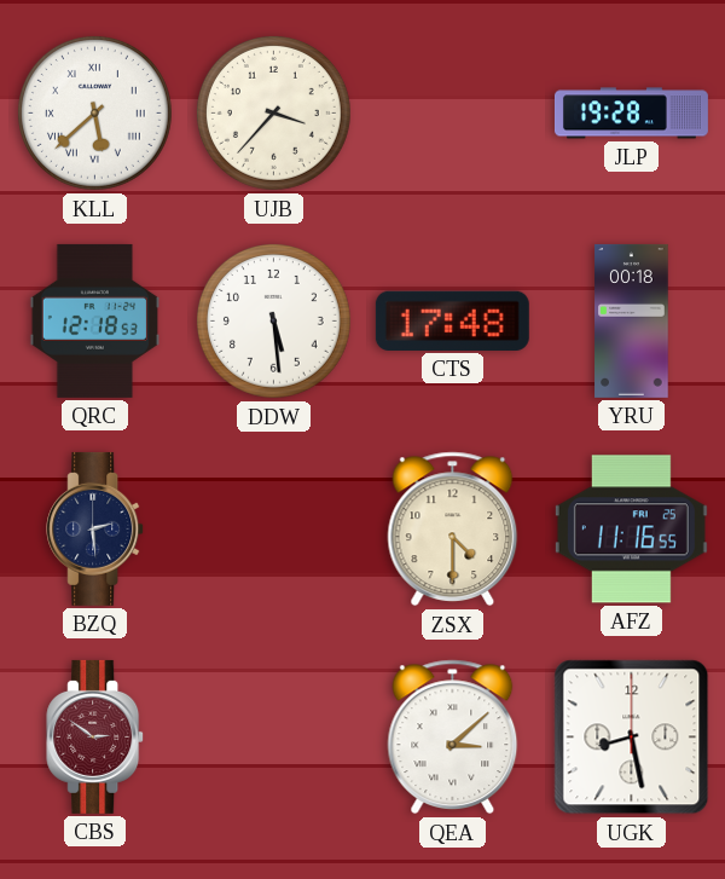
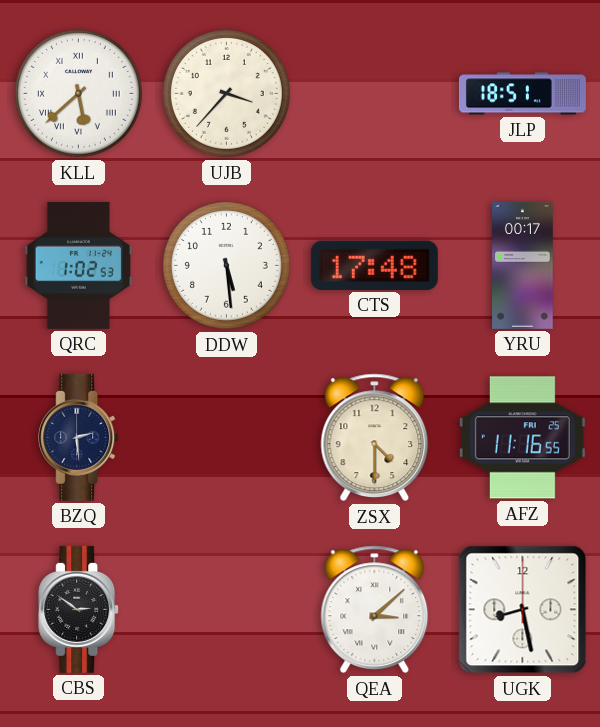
JLP: 19:28 -> 18:51 (522, 94)
QRC: 12:18 -> 1:02 (78, 265)
YRU: 00:18 -> 00:17 (523, 265)
CBS dial: burgundy -> black (79, 609)
